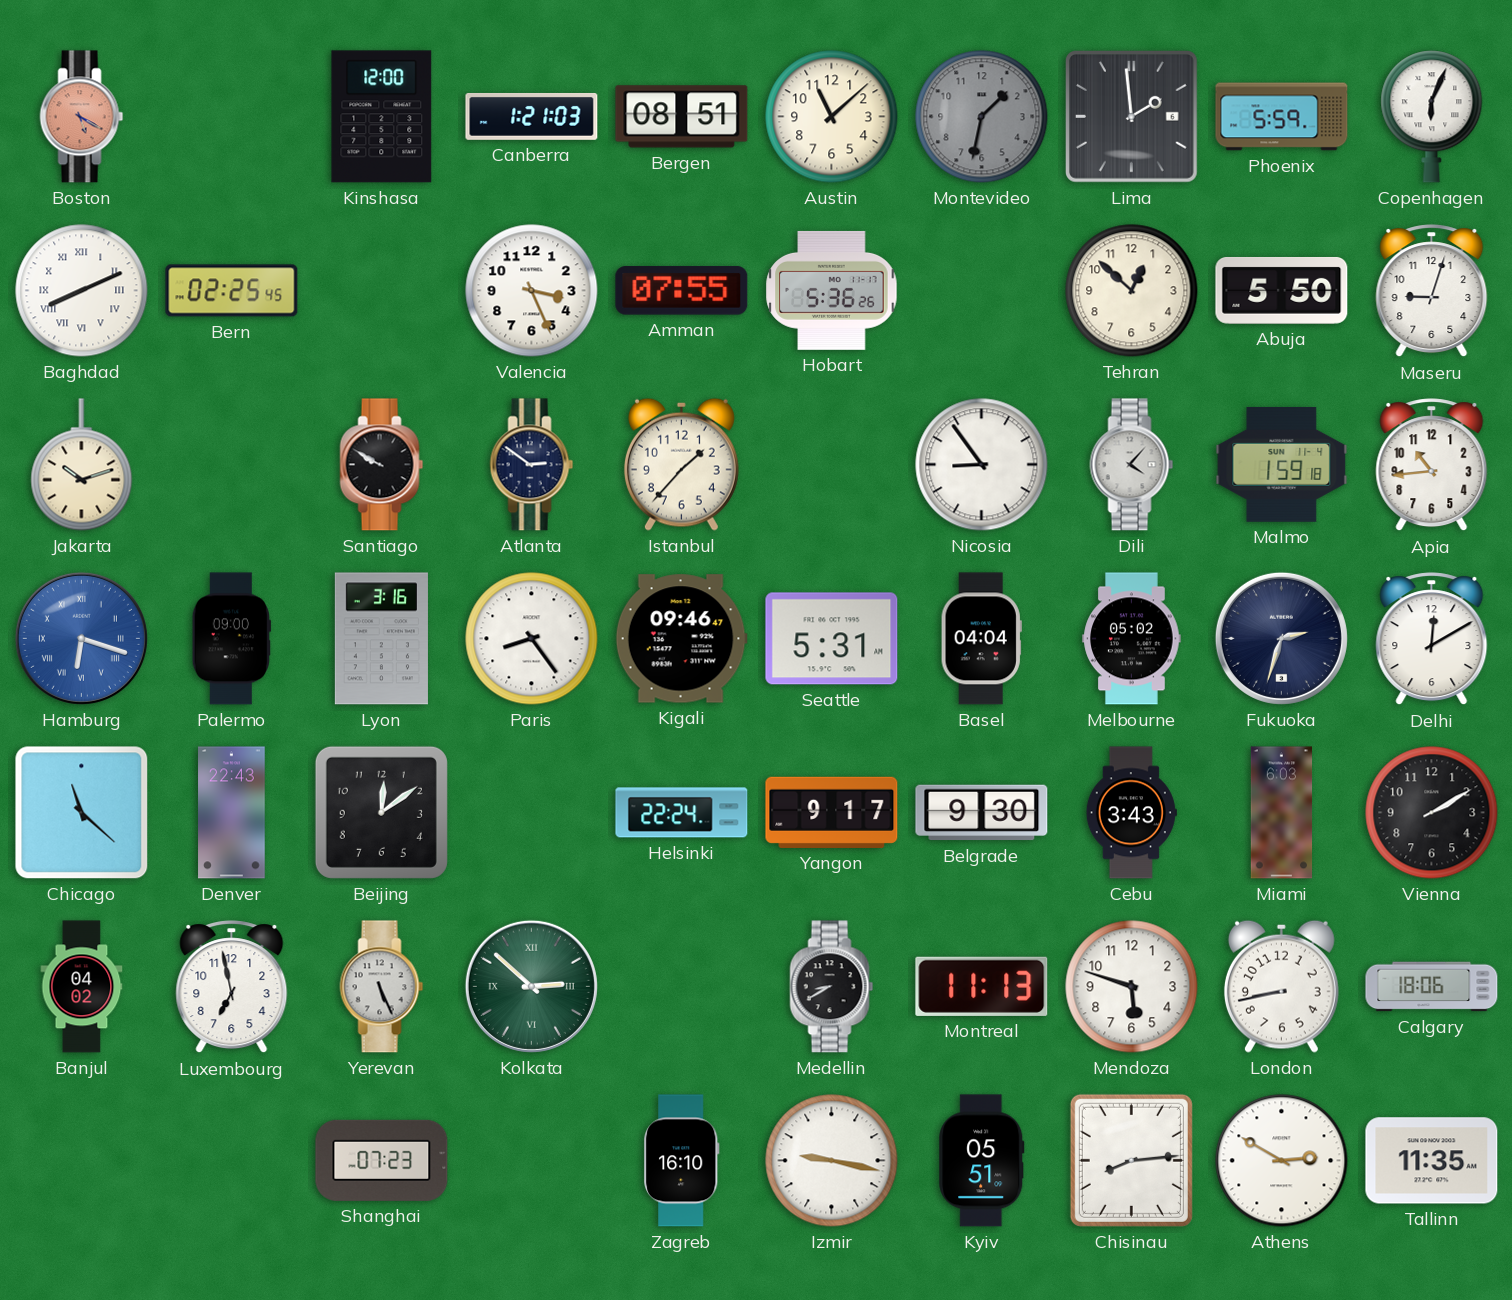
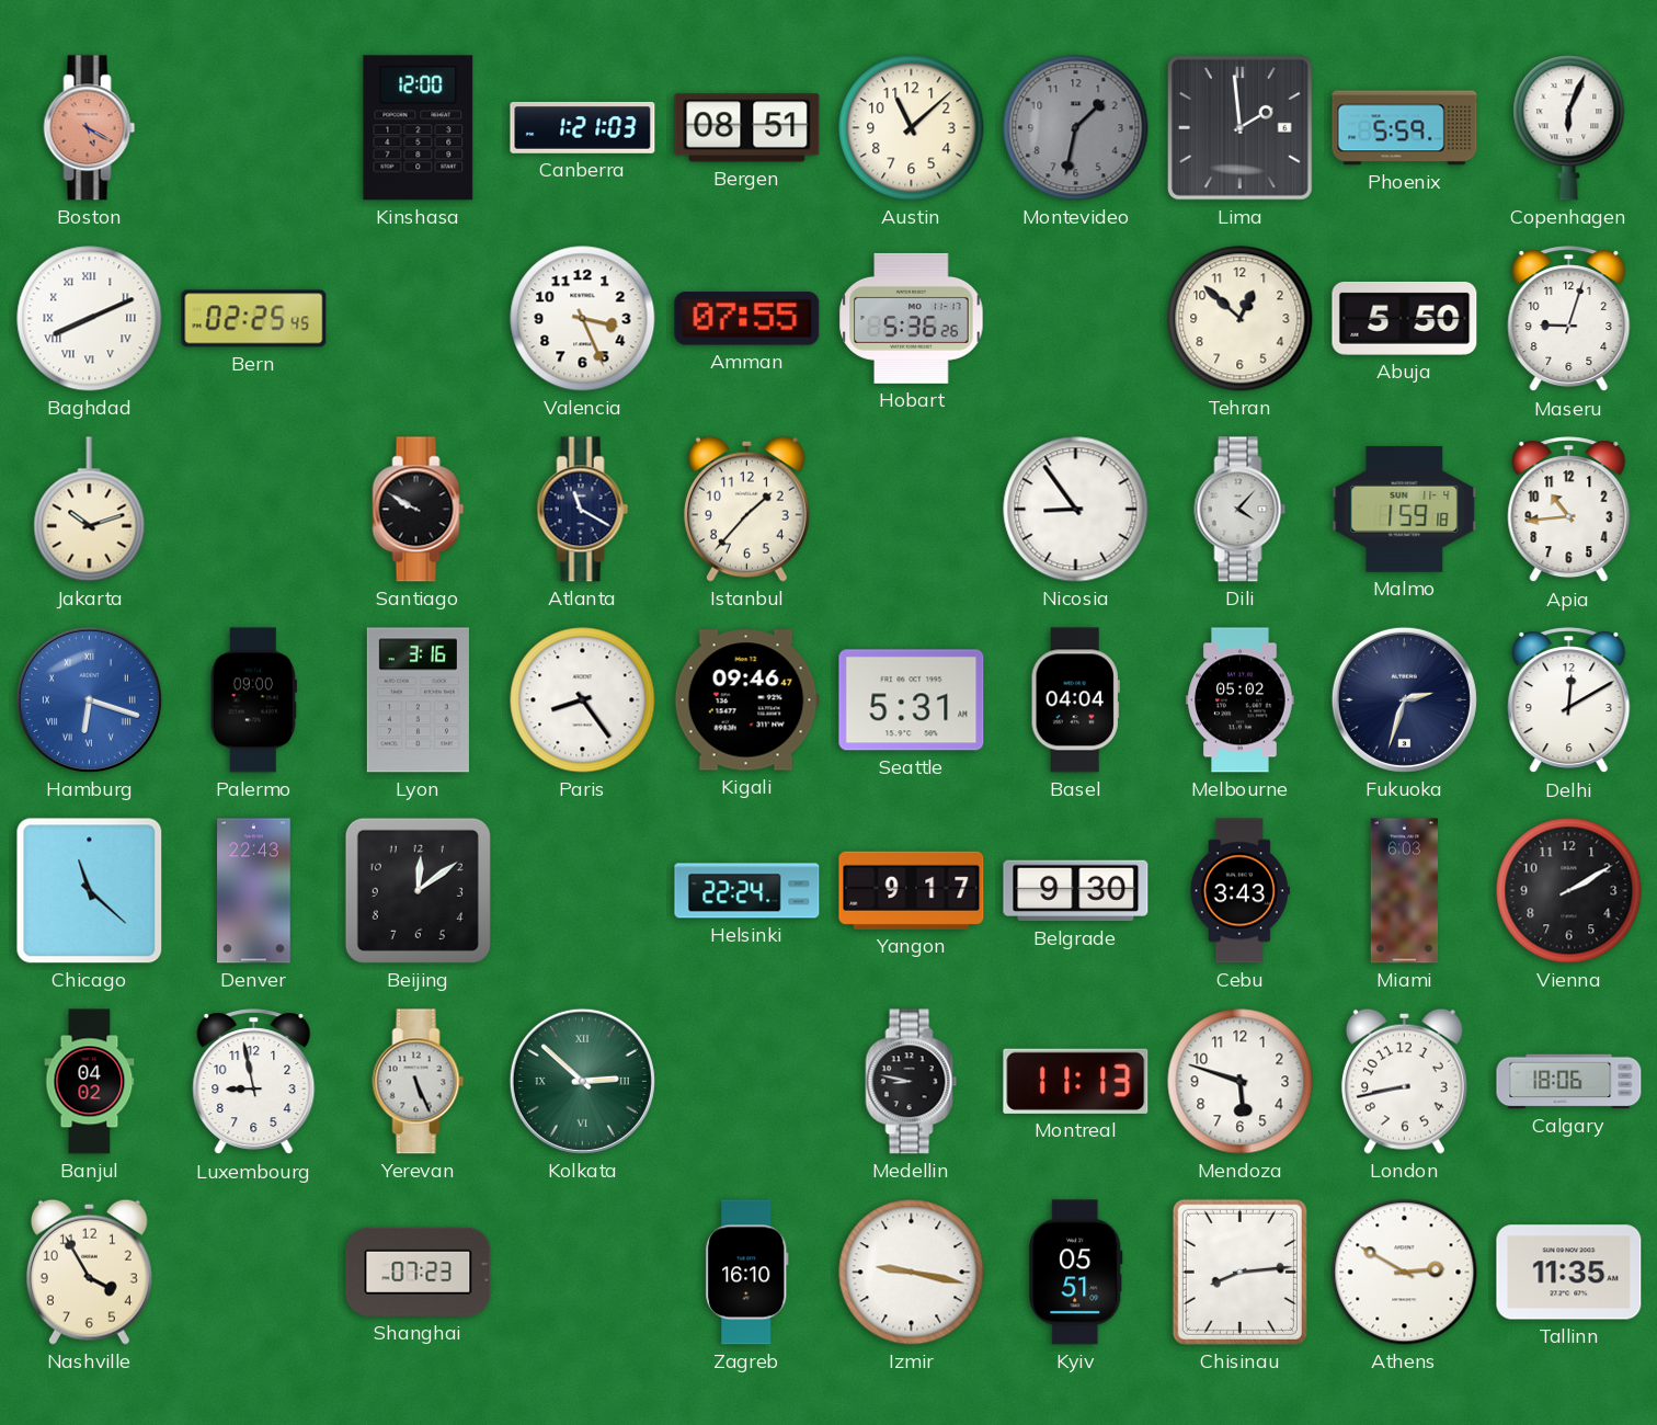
Atlanta: 2:51 -> 11:20 (583, 510)
Luxembourg: 6:58 -> 8:58 (254, 1082)
Medellin: 8:40 -> 8:47 (912, 1082)
Nashville: none -> 3:55 (89, 1272)
